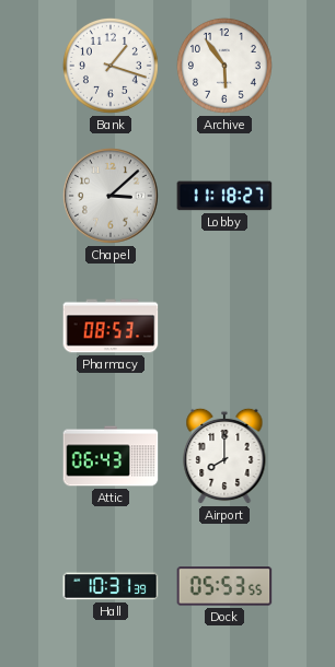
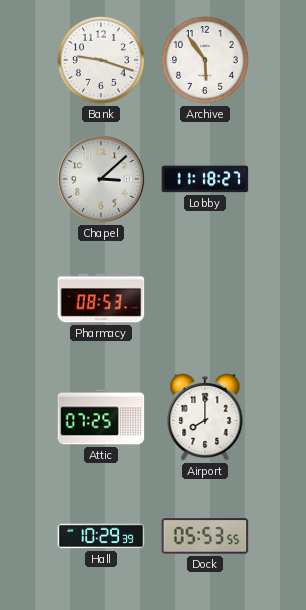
Bank: 1:18 -> 9:18 (101, 60)
Attic: 06:43 -> 07:25 (101, 417)
Hall: 10:31 -> 10:29 (101, 536)
